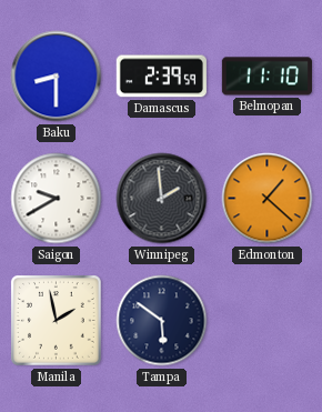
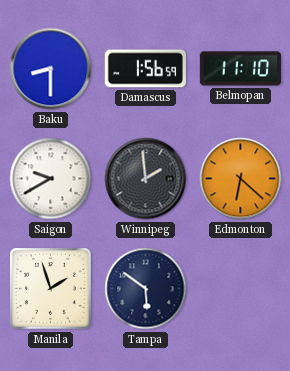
Damascus: 2:39 -> 1:56 (145, 69)
Edmonton: 1:22 -> 6:22 (241, 179)
Manila: 1:58 -> 1:57 (51, 289)
